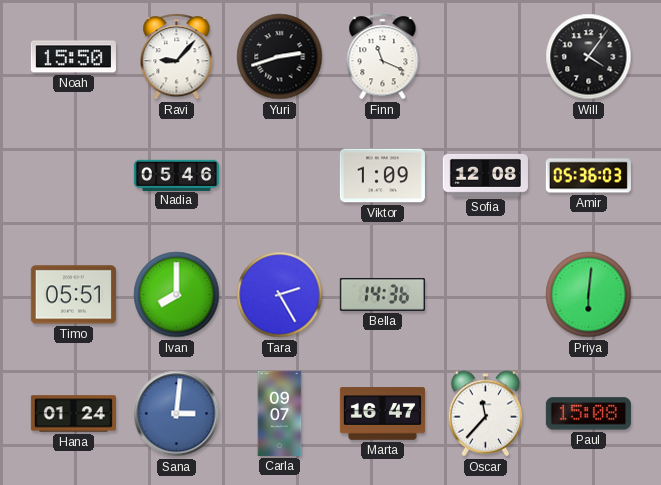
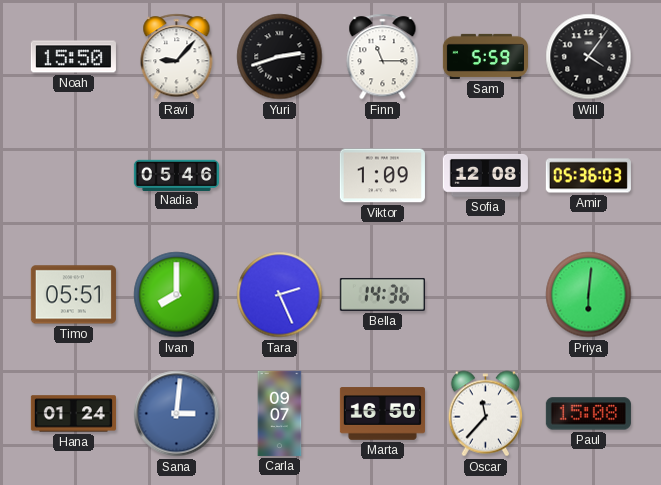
Finn: 11:19 -> 11:15 (383, 57)
Sam: none -> 5:59 (485, 56)
Tara: 2:25 -> 2:26 (280, 295)
Marta: 16:47 -> 16:50 (382, 414)
